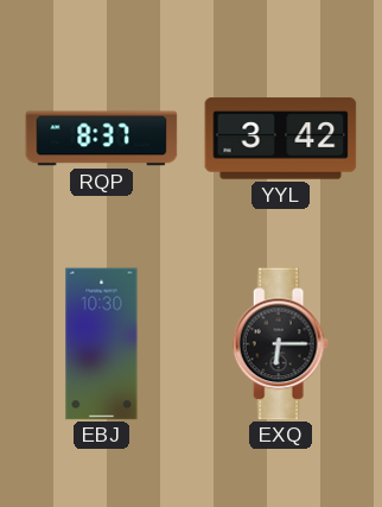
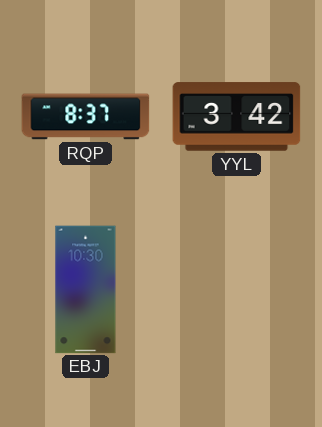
EXQ: 6:15 -> none (280, 344)
